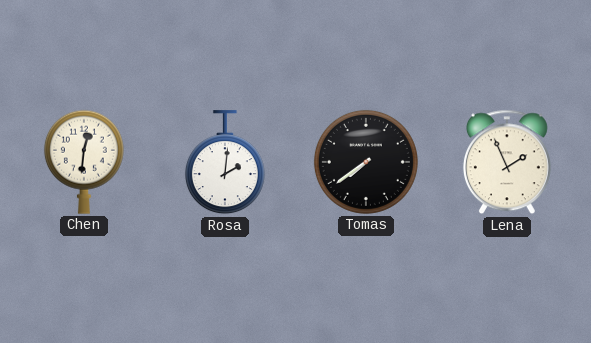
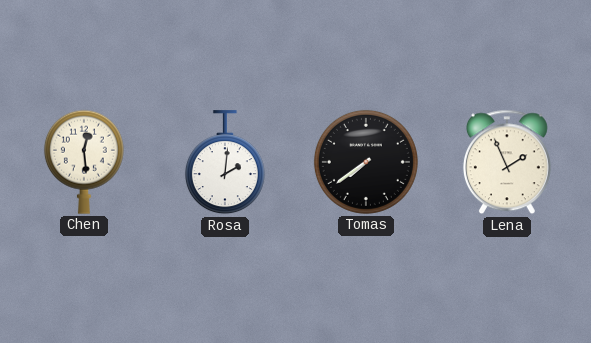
Chen: 12:31 -> 12:29 (84, 162)
